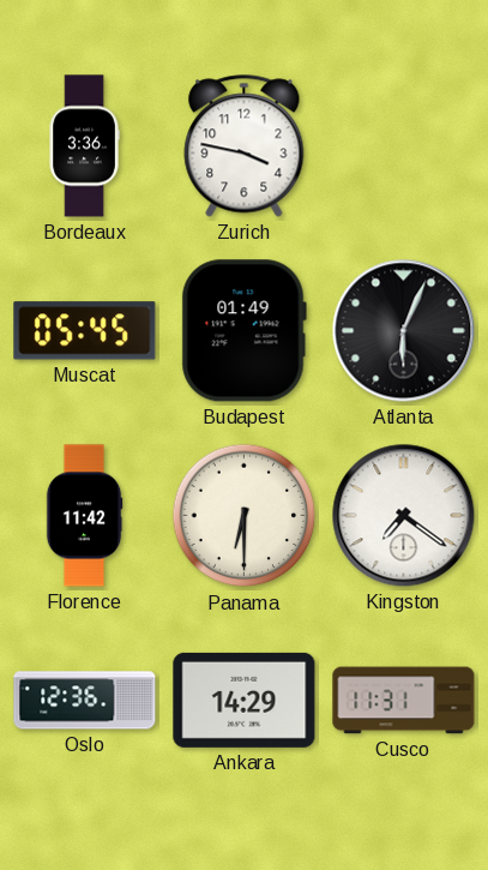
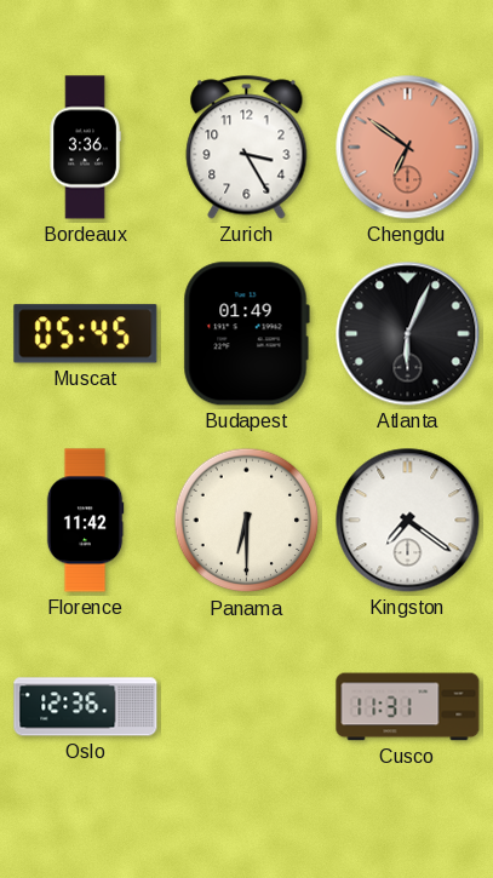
Zurich: 3:47 -> 3:25 (247, 148)
Chengdu: none -> 6:51 (408, 148)
Ankara: 14:29 -> none (245, 700)
